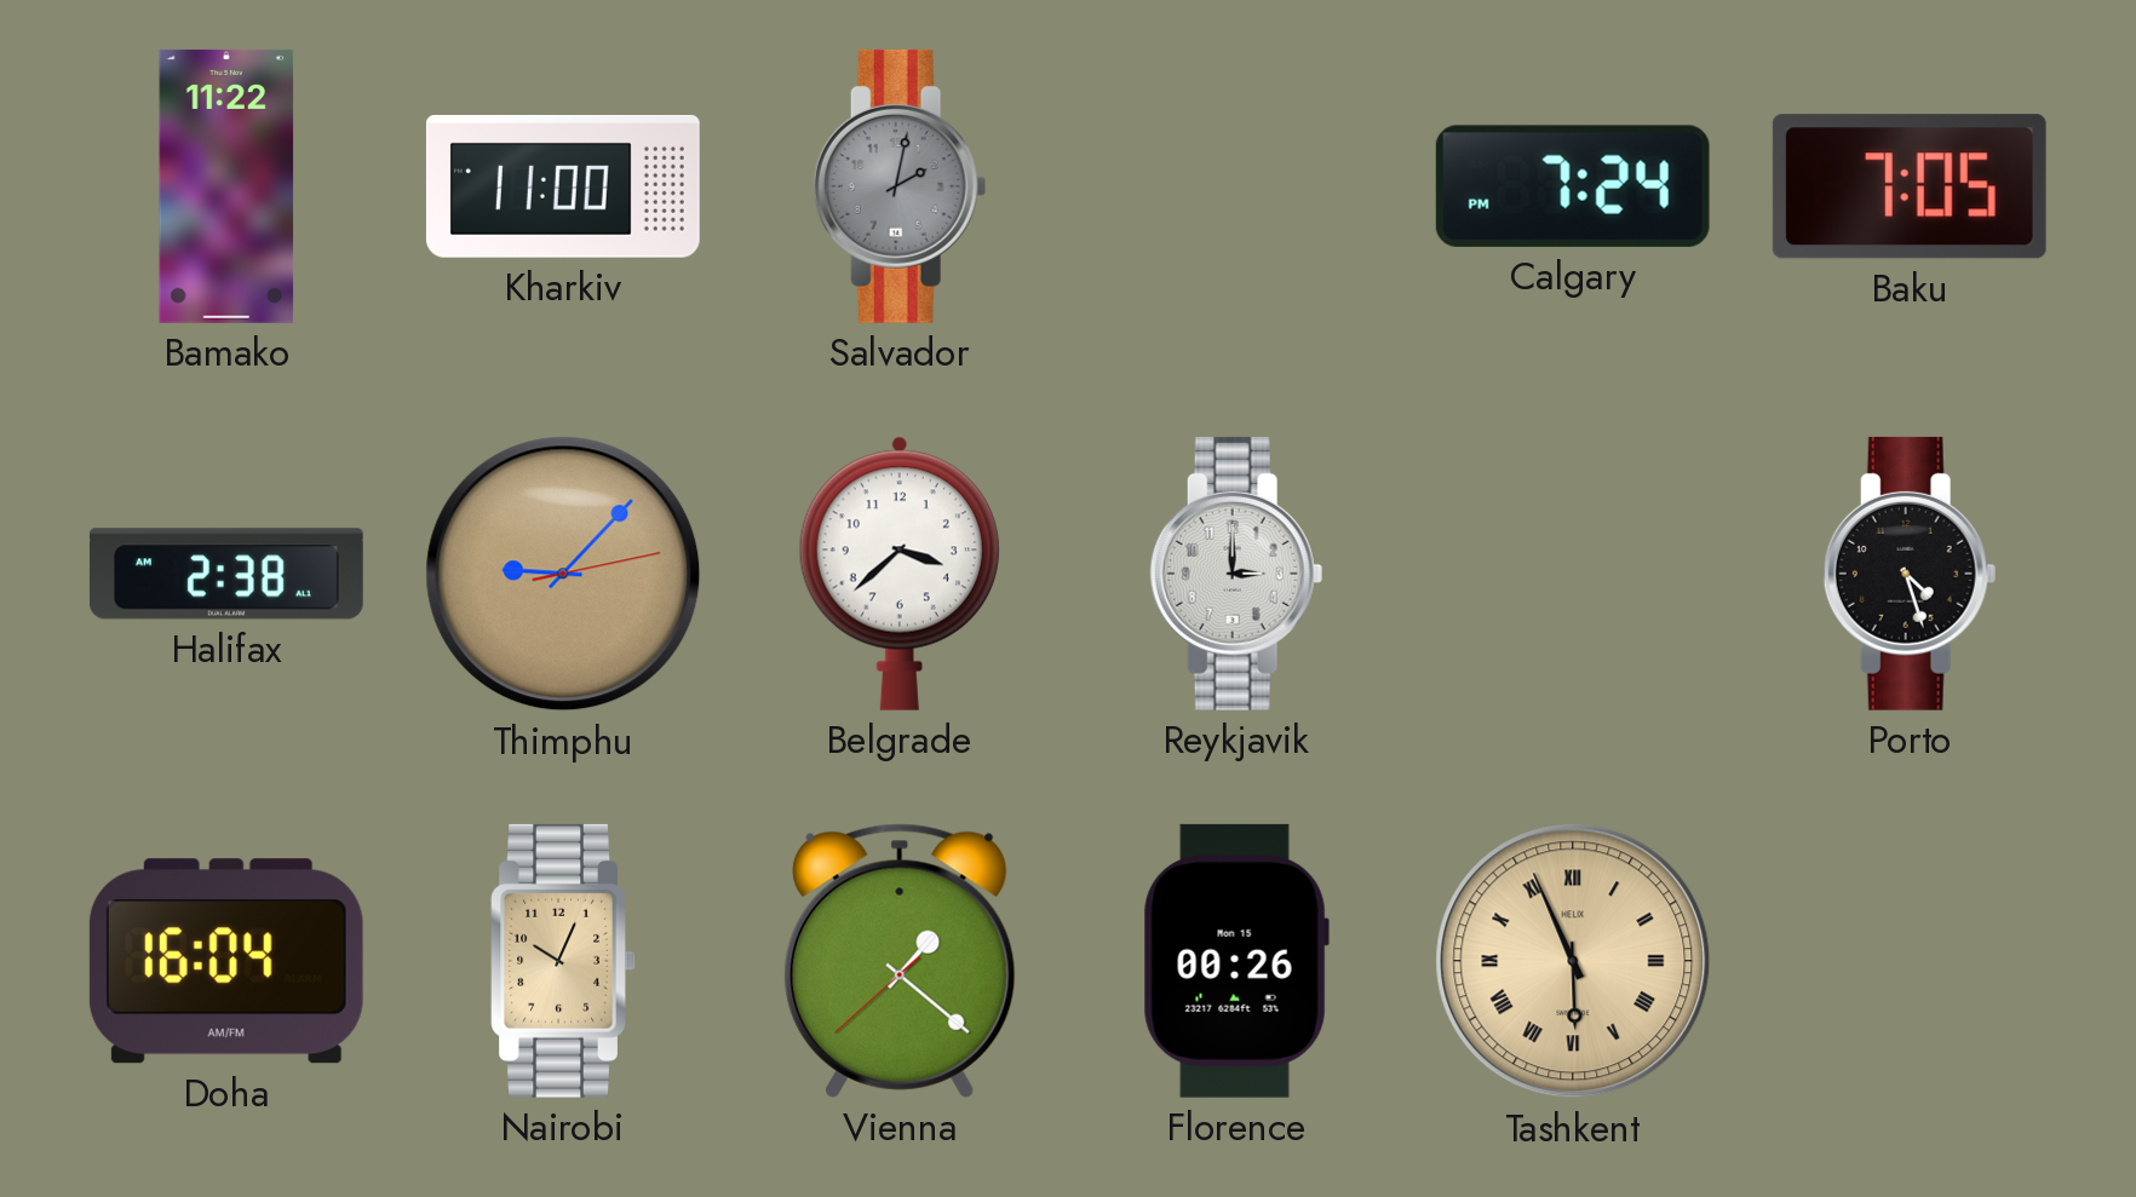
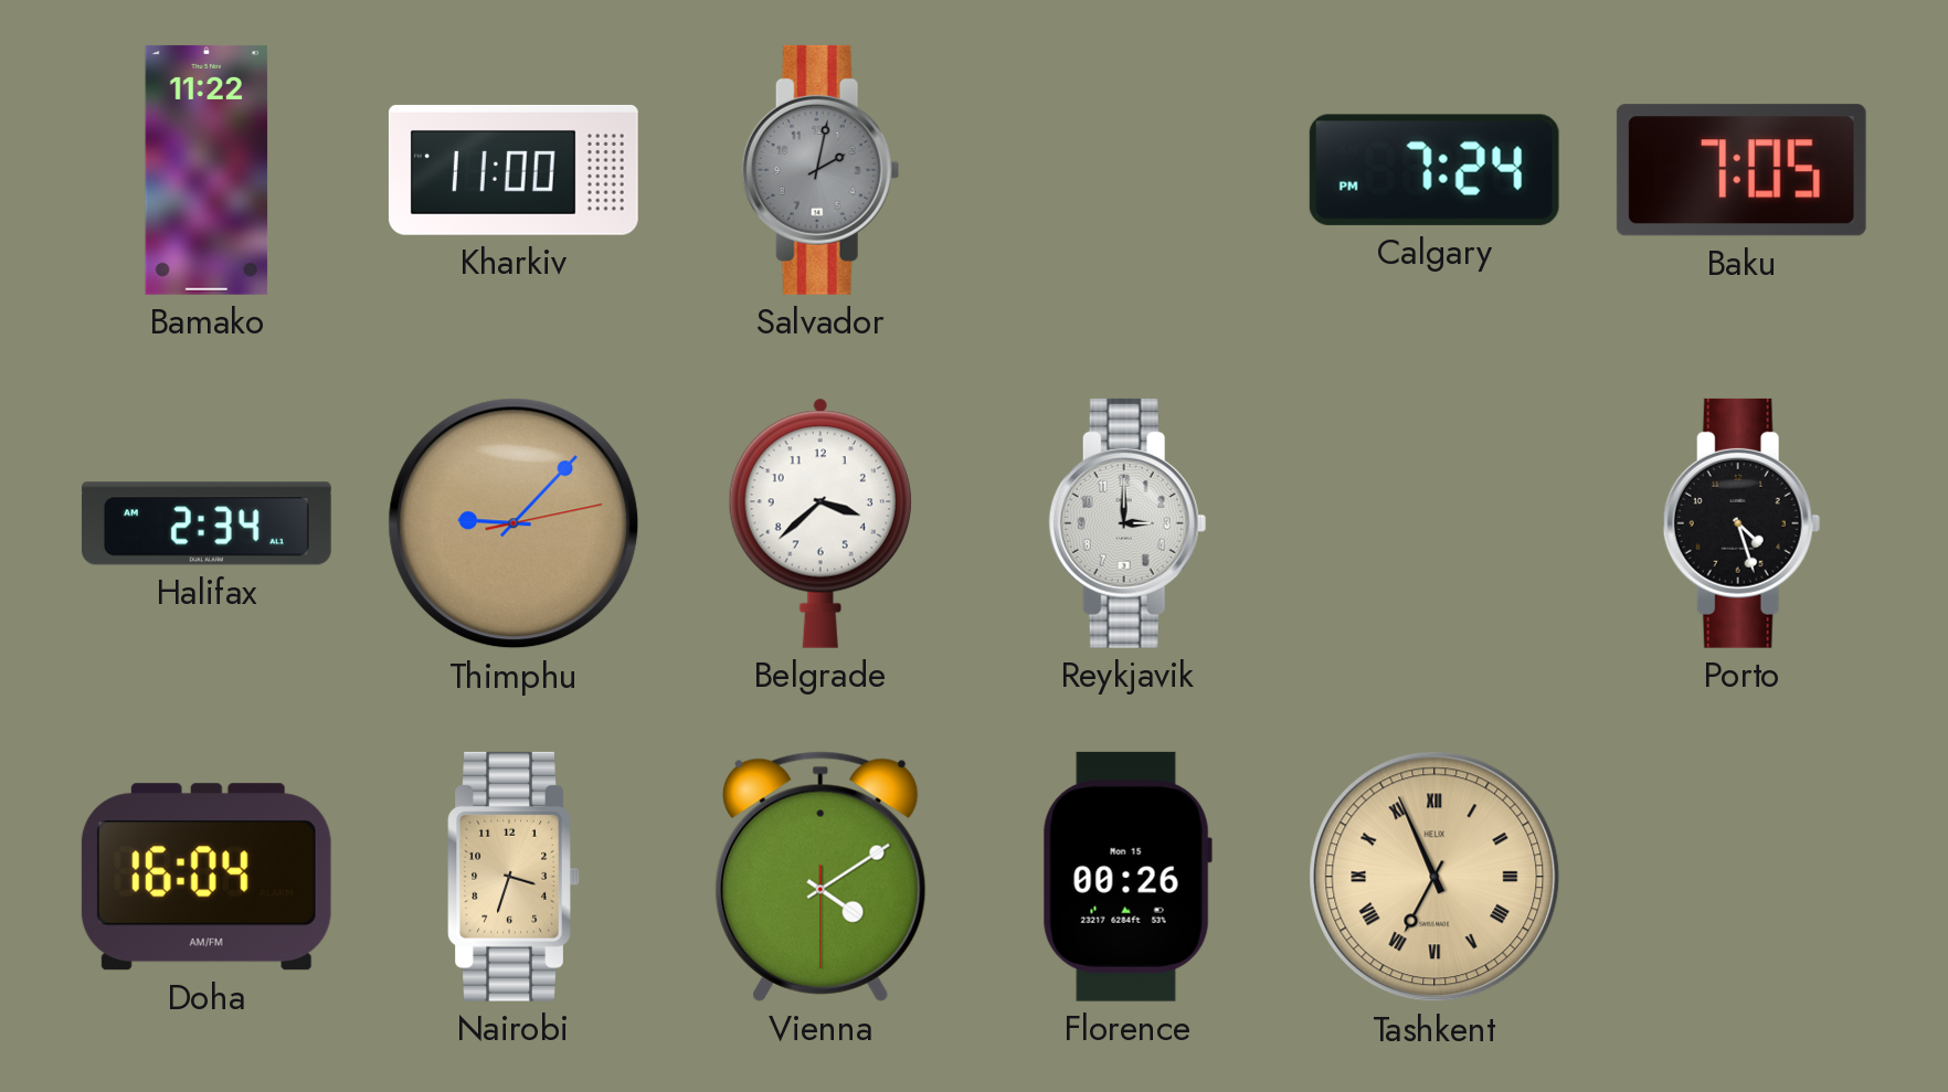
Halifax: 2:38 -> 2:34 (207, 523)
Nairobi: 10:04 -> 3:33 (514, 877)
Vienna: 1:21 -> 4:09 (821, 877)
Tashkent: 5:56 -> 6:56 (1434, 877)
